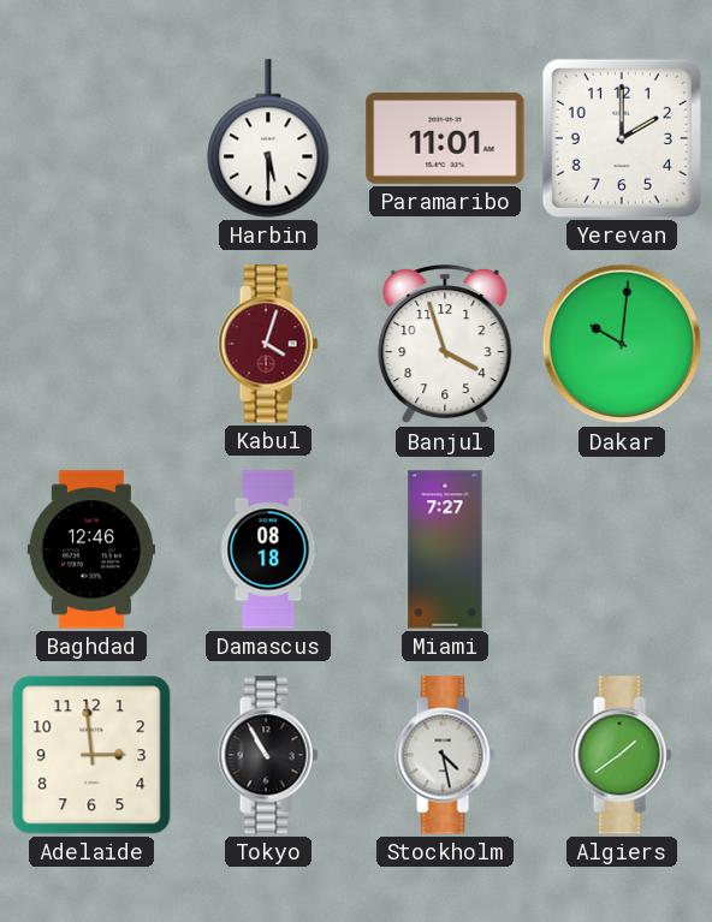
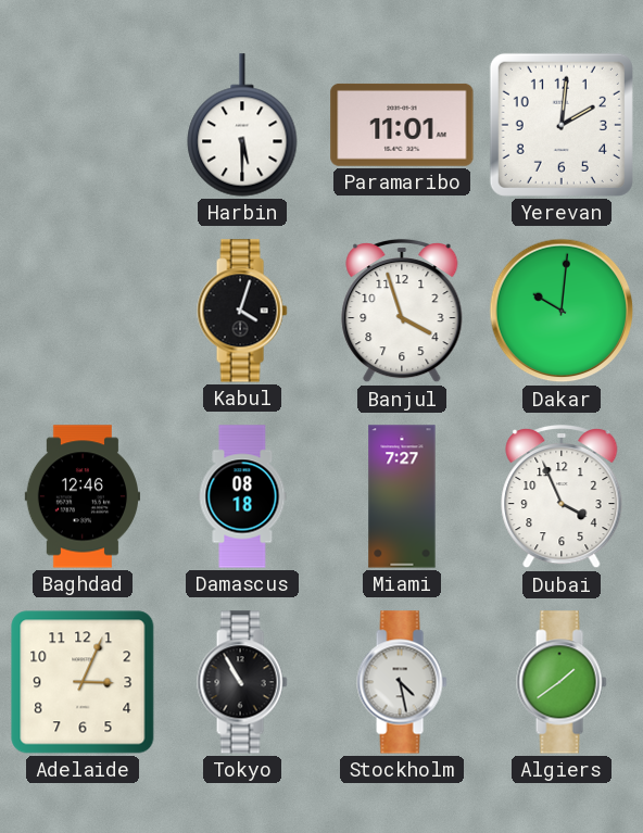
Yerevan: 2:00 -> 2:01 (562, 125)
Kabul dial: burgundy -> black (242, 311)
Dubai: none -> 3:56 (562, 496)
Adelaide: 2:59 -> 3:04 (83, 682)
